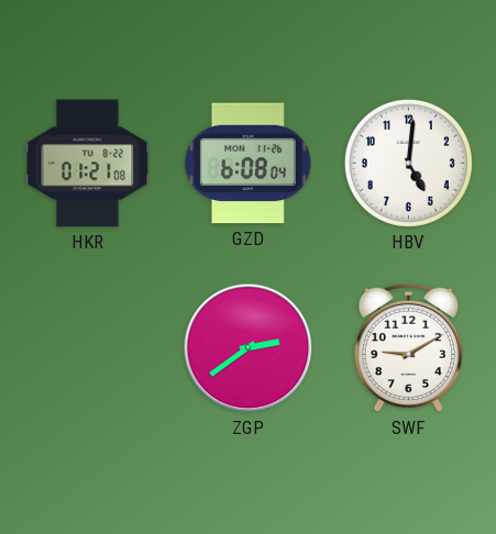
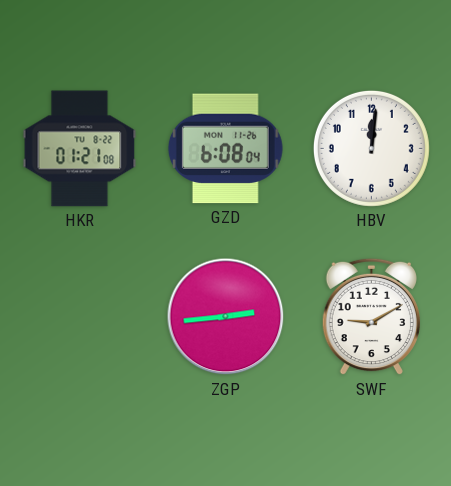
HBV: 5:01 -> 12:01 (371, 148)
ZGP: 2:39 -> 2:44 (226, 317)
